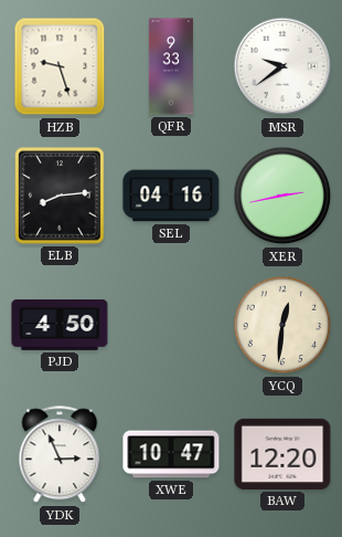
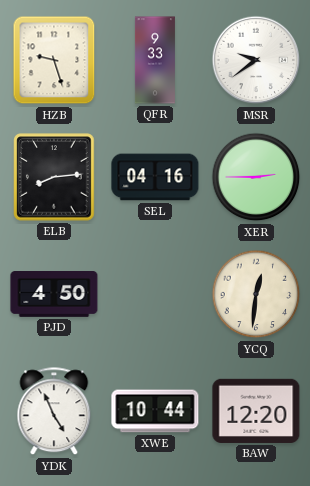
XER: 2:43 -> 2:45 (256, 177)
YDK: 2:56 -> 4:56 (54, 412)
XWE: 10:47 -> 10:44 (155, 411)
